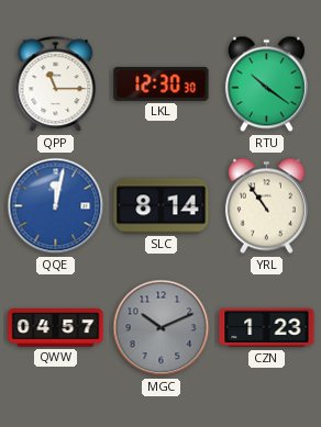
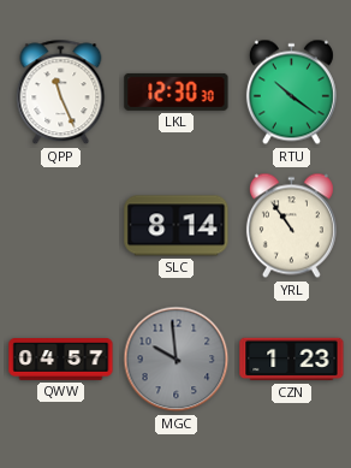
QPP: 11:15 -> 11:26 (61, 93)
QQE: 12:02 -> none (56, 206)
MGC: 10:11 -> 9:59 (177, 360)
